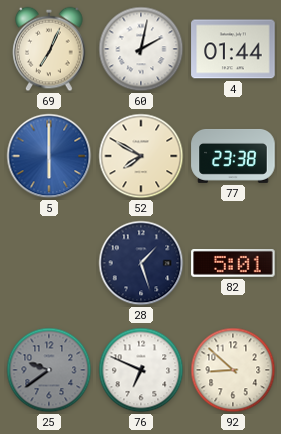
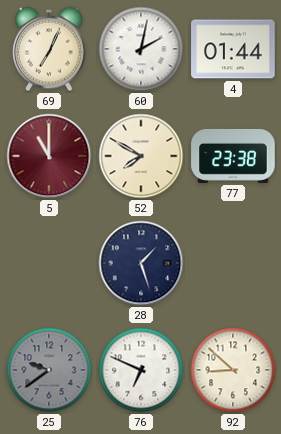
5: 6:00 -> 11:00 (49, 156)
5 dial: blue -> burgundy (49, 156)
82: 5:01 -> none (233, 264)
